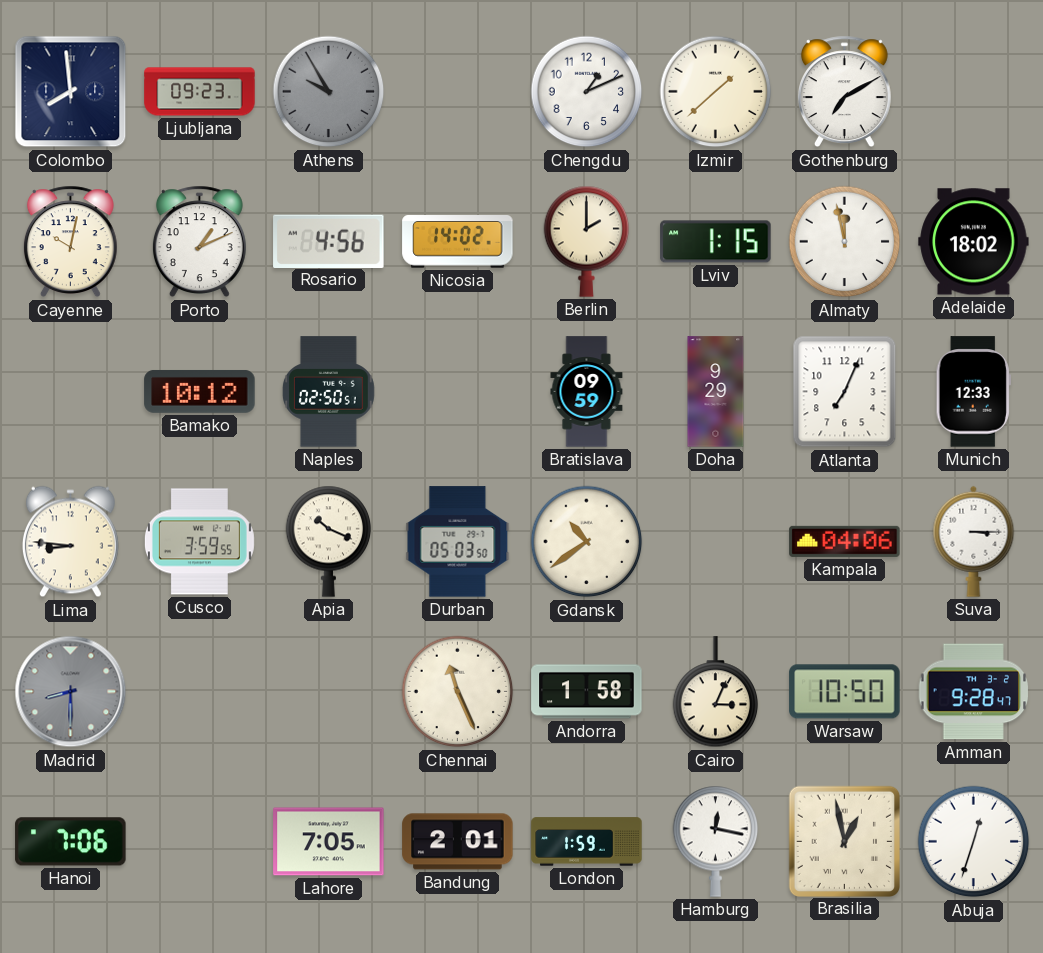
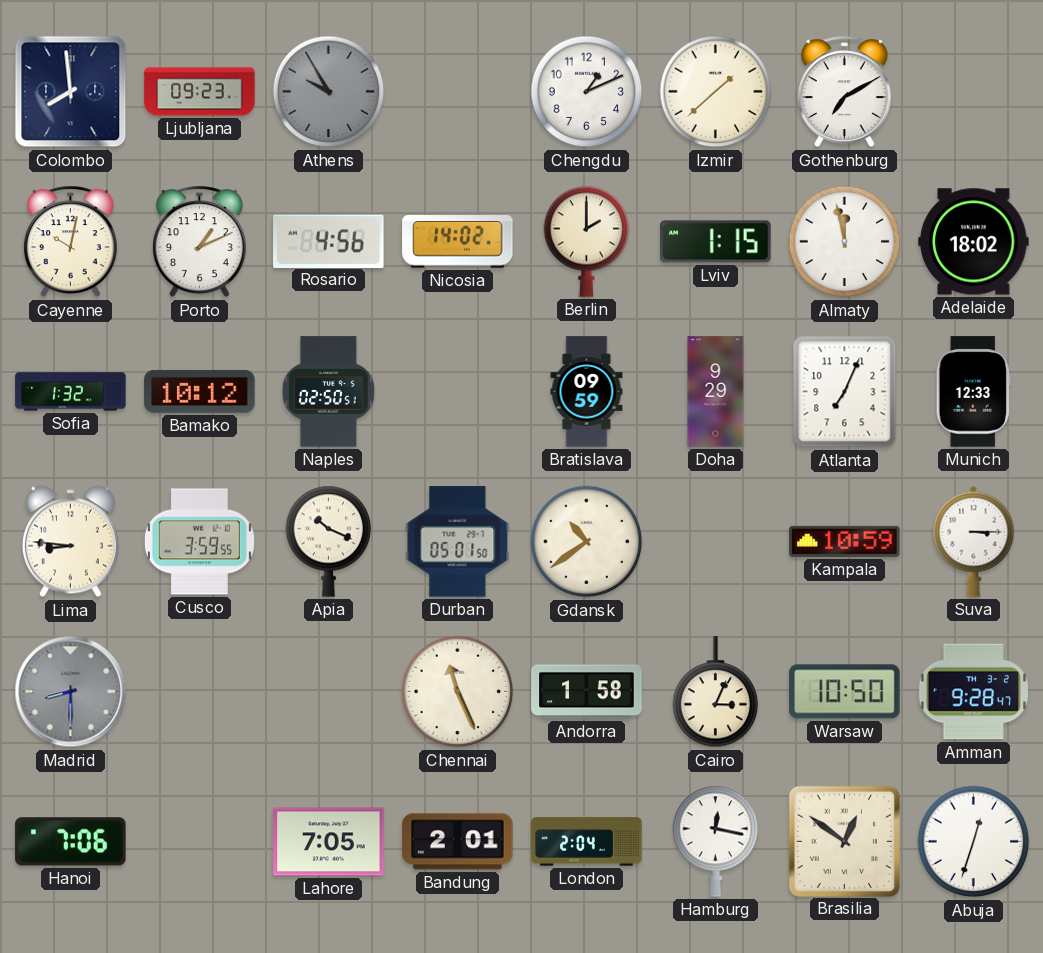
Sofia: none -> 1:32 (71, 392)
Durban: 05:03 -> 05:01 (458, 542)
Kampala: 04:06 -> 10:59 (845, 541)
London: 1:59 -> 2:04 (587, 842)
Brasilia: 12:58 -> 12:51 (844, 841)
